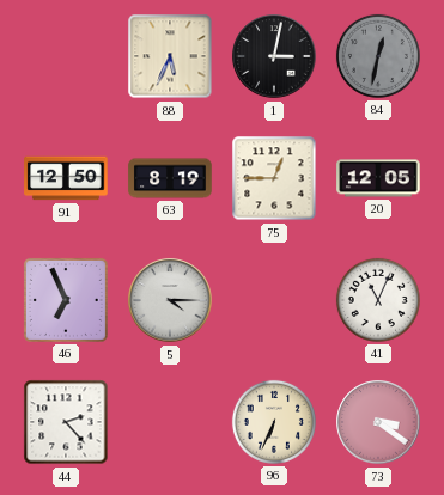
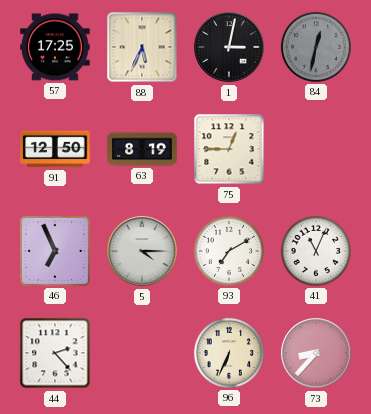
57: none -> 17:25 (55, 47)
20: 12:05 -> none (378, 178)
93: none -> 7:10 (229, 251)
73: 3:21 -> 8:37 (316, 353)
